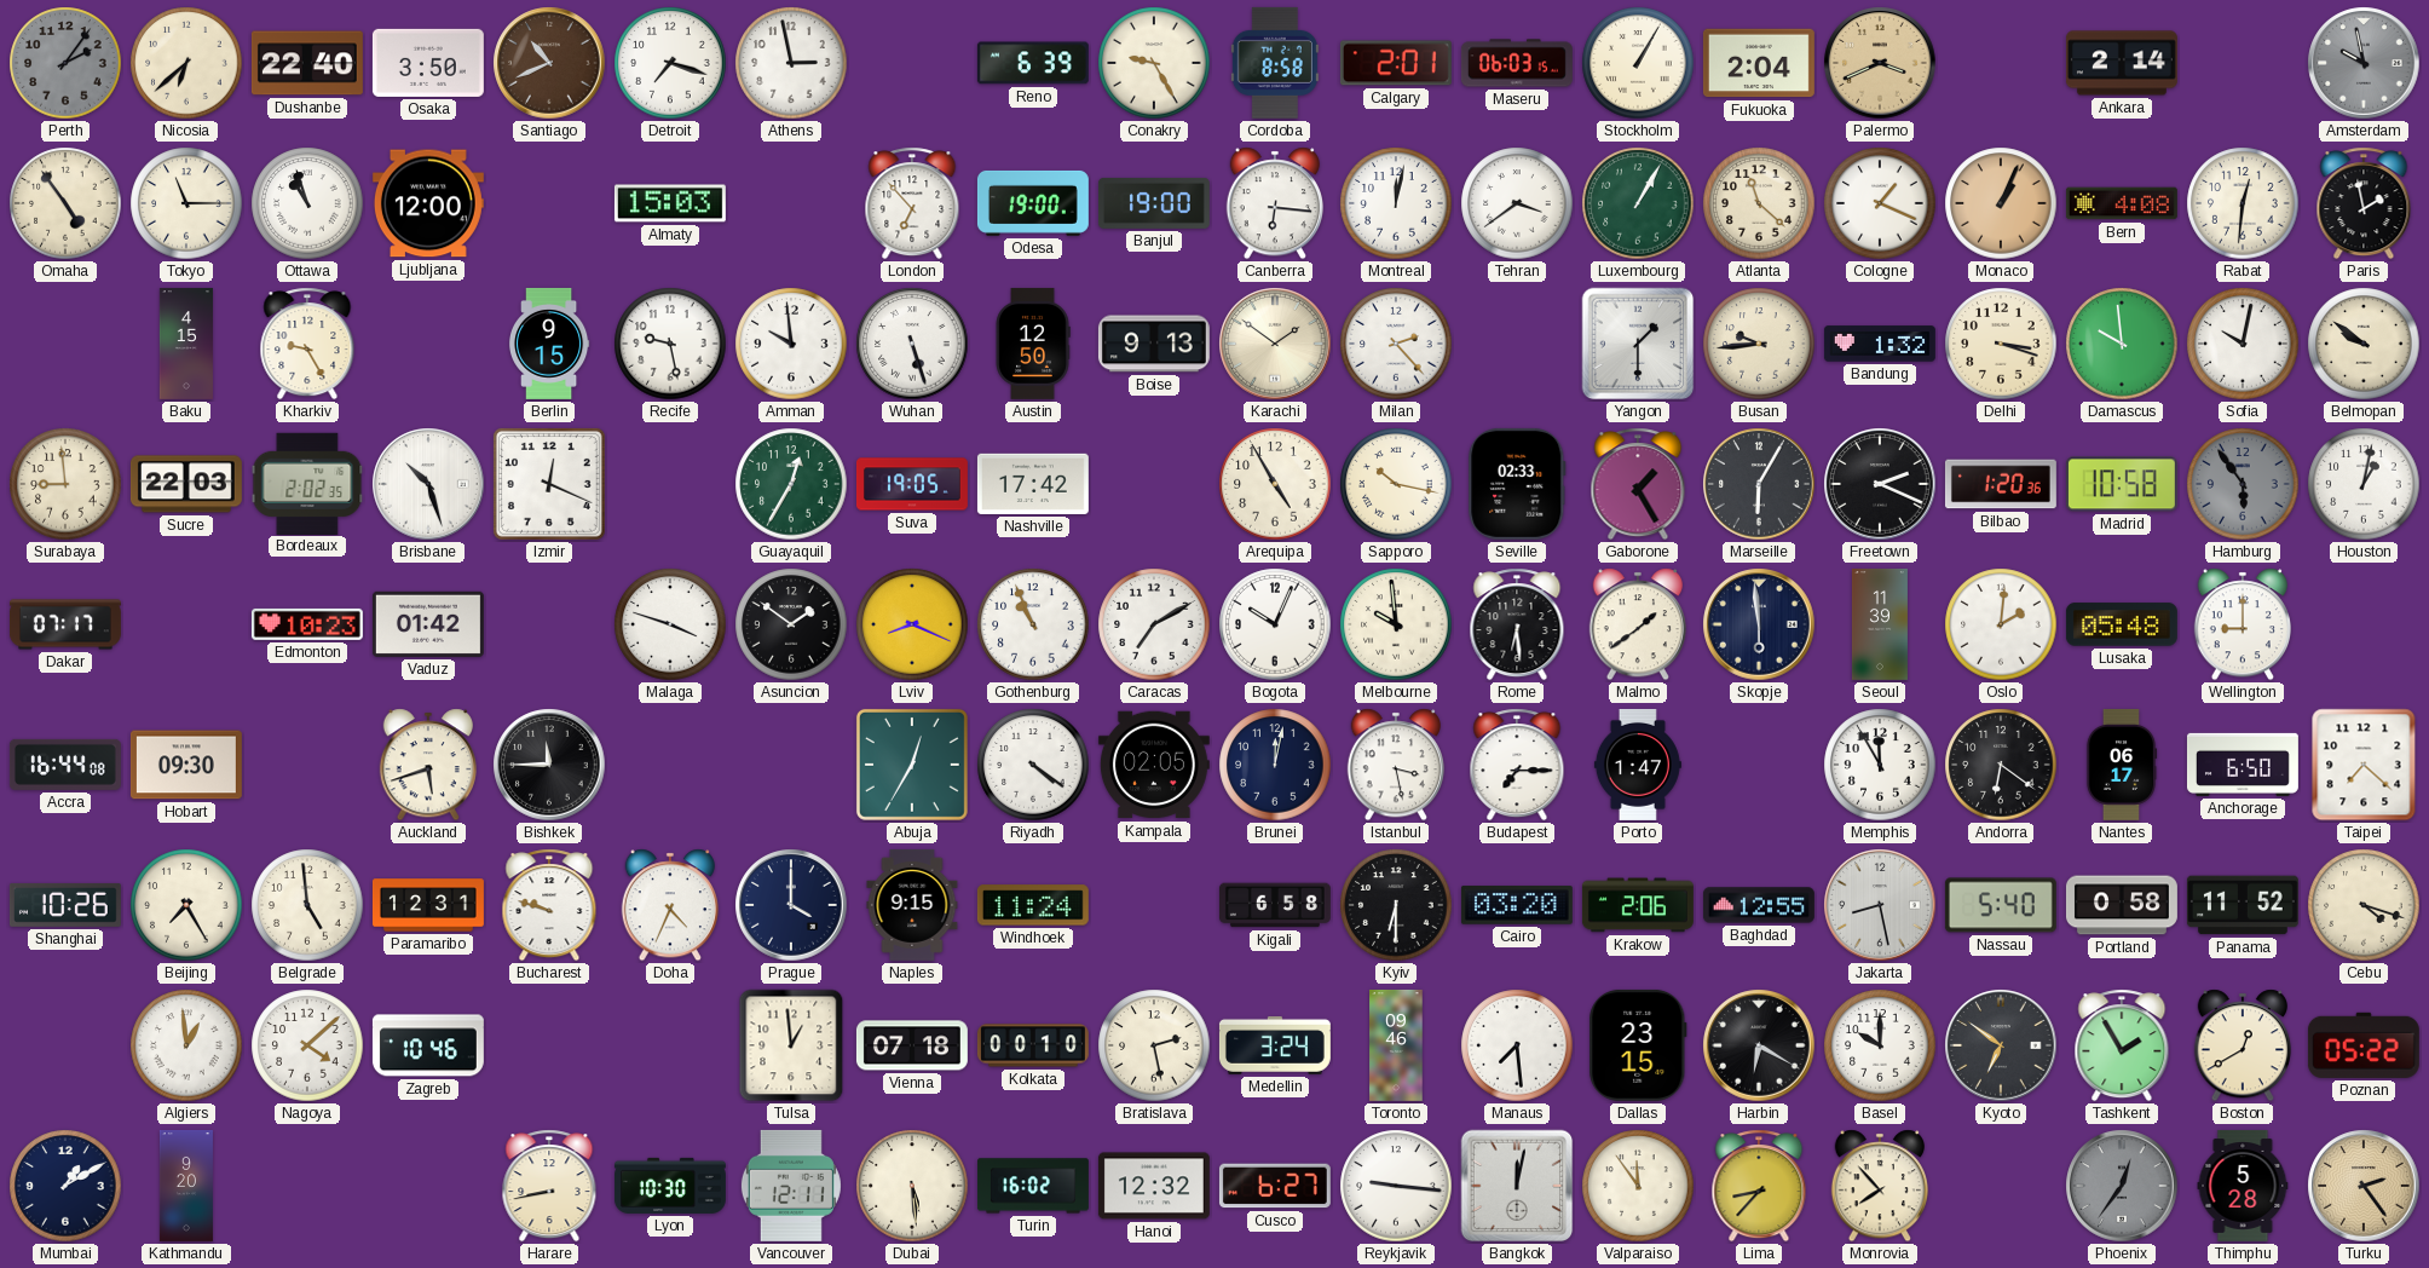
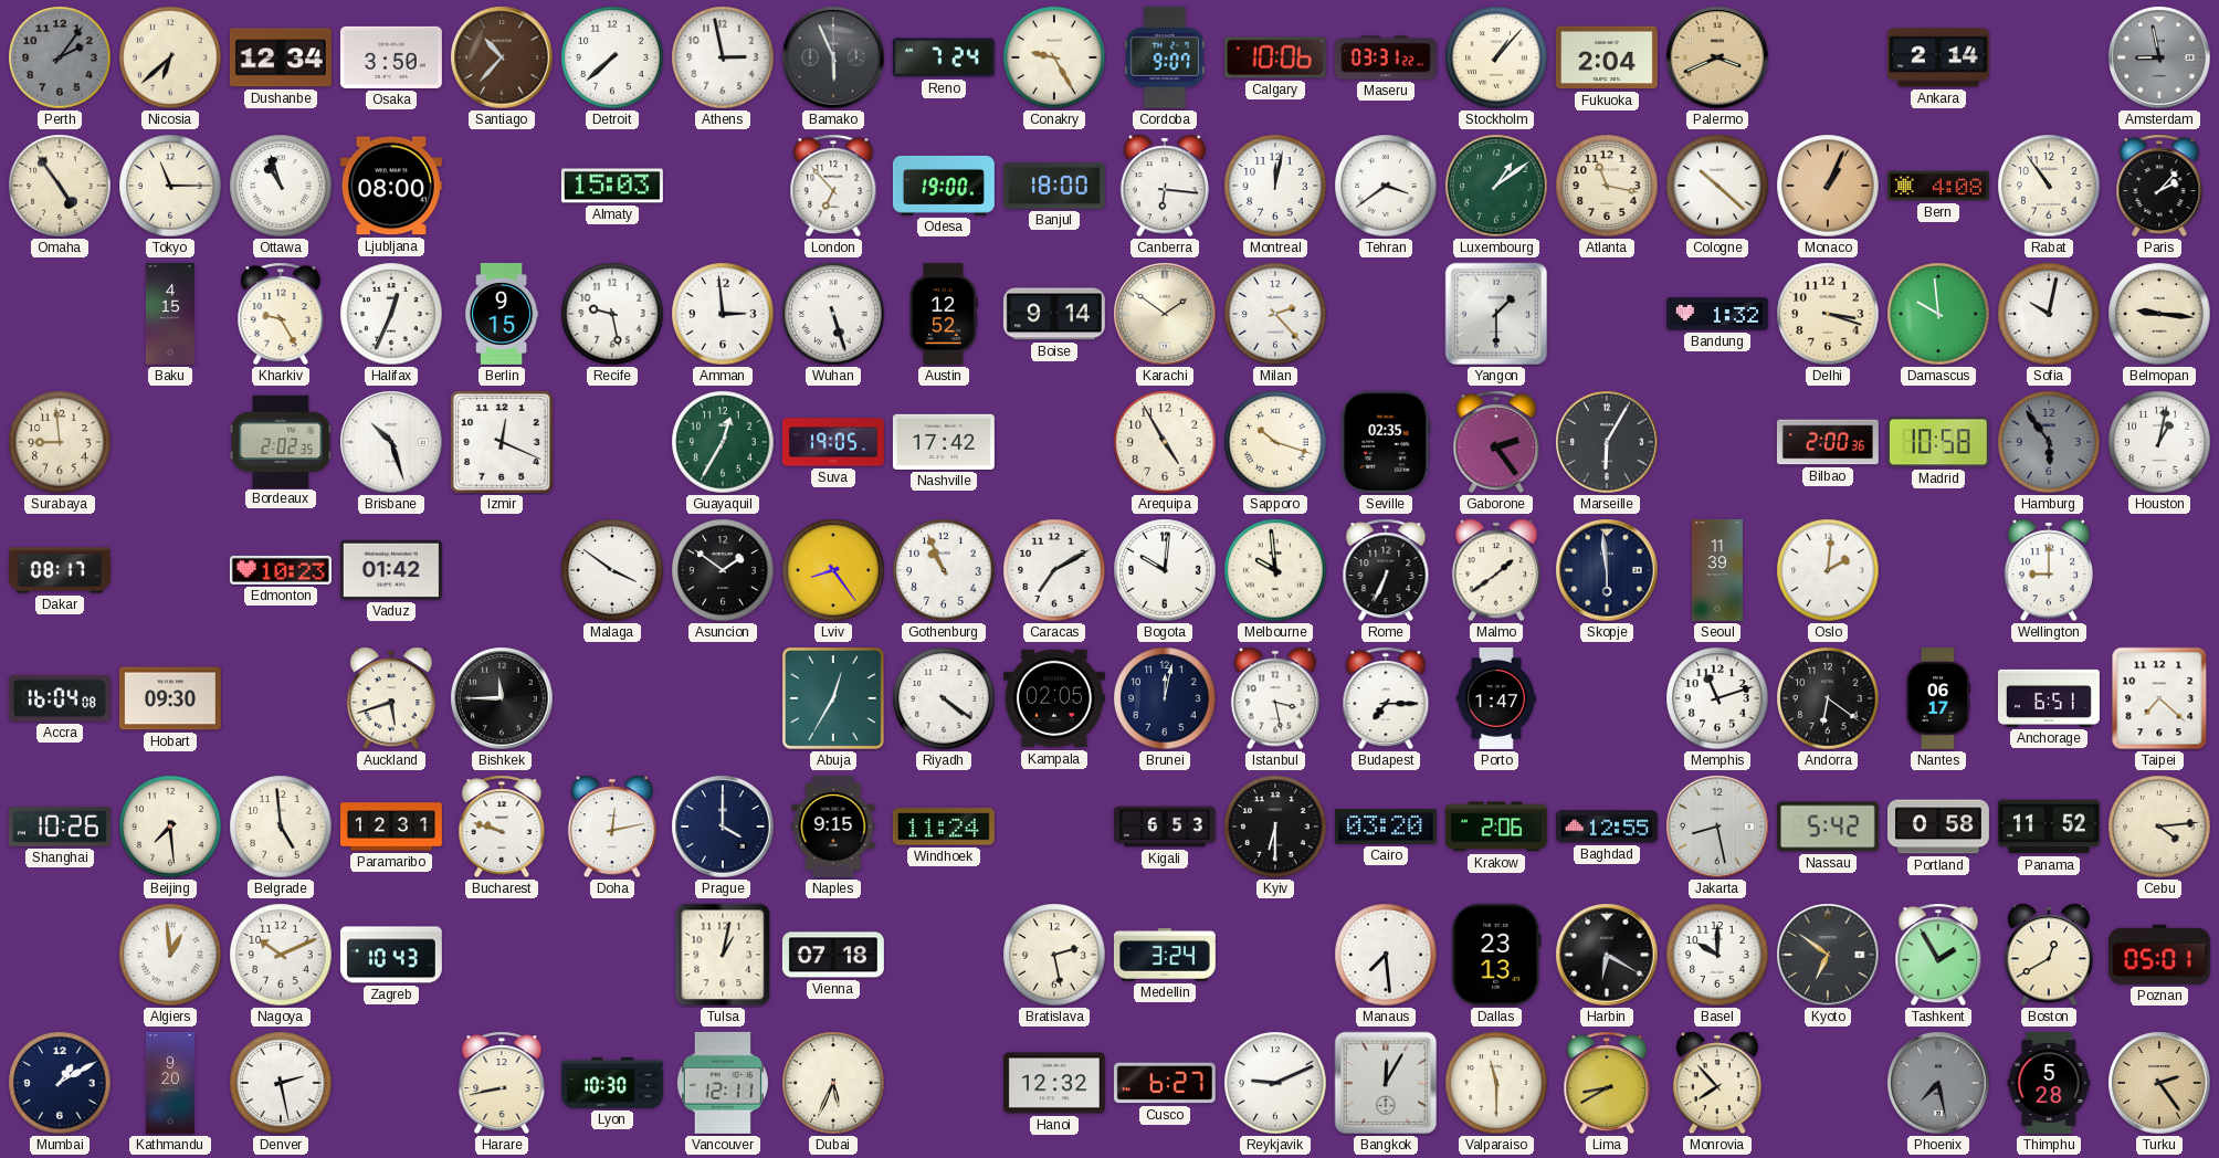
Dushanbe: 22:40 -> 12:34 (281, 57)
Santiago: 10:41 -> 10:37 (502, 57)
Detroit: 7:18 -> 7:38 (612, 57)
Bamako: none -> 5:56 (833, 57)
Reno: 6:39 -> 7:24 (944, 57)
Cordoba: 8:58 -> 9:07 (1165, 57)
Calgary: 2:01 -> 10:06 (1275, 57)
Maseru: 06:03 -> 03:31 (1386, 57)
Stockholm: 1:05 -> 1:07 (1496, 57)
Amsterdam: 9:58 -> 8:58 (2159, 57)
Ljubljana: 12:00 -> 08:00 (391, 186)
Banjul: 19:00 -> 18:00 (1054, 186)
Luxembourg: 1:05 -> 1:09 (1496, 186)
Atlanta: 11:22 -> 11:17 (1607, 186)
Cologne: 1:19 -> 10:22 (1717, 186)
Rabat: 12:31 -> 10:54 (2049, 186)
Paris: 1:58 -> 2:07 (2159, 186)
Halifax: none -> 12:34 (391, 314)
Amman: 9:59 -> 2:59 (723, 314)
Austin: 12:50 -> 12:52 (944, 314)
Boise: 9:13 -> 9:14 (1054, 314)
Busan: 9:44 -> none (1759, 344)
Belmopan: 9:51 -> 9:16 (2159, 314)
Sucre: 22:03 -> none (186, 484)
Sapporo: 10:17 -> 10:18 (1275, 442)
Seville: 02:33 -> 02:35 (1386, 442)
Gaborone: 1:25 -> 2:24 (1496, 442)
Freetown: 2:19 -> none (1880, 484)
Bilbao: 1:20 -> 2:00 (1828, 442)
Dakar: 07:17 -> 08:17 (60, 570)
Malaga: 3:48 -> 3:51 (612, 570)
Lviv: 8:19 -> 8:24 (833, 570)
Bogota: 10:04 -> 10:01 (1165, 570)
Rome: 6:29 -> 6:34 (1386, 570)
Lusaka: 05:48 -> none (2122, 624)
Accra: 16:44 -> 16:04 (60, 698)
Memphis: 11:55 -> 11:12 (1717, 698)
Anchorage: 6:50 -> 6:51 (2049, 698)
Beijing: 7:25 -> 7:29 (170, 827)
Doha: 4:34 -> 12:13 (611, 827)
Kigali: 6:58 -> 6:53 (1165, 827)
Nassau: 5:40 -> 5:42 (1828, 827)
Cebu: 4:18 -> 4:14 (2159, 827)
Nagoya: 4:08 -> 10:11 (281, 955)
Zagreb: 10:46 -> 10:43 (391, 955)
Tulsa: 12:59 -> 1:02 (723, 955)
Kolkata: 00:10 -> none (1033, 1045)
Toronto: 09:46 -> none (1396, 1045)
Dallas: 23:15 -> 23:13 (1496, 955)
Poznan: 05:22 -> 05:01 (2159, 955)
Denver: none -> 2:28 (281, 1083)
Dubai: 5:29 -> 5:34 (833, 1083)
Turin: 16:02 -> none (1033, 1186)
Reykjavik: 9:16 -> 9:11 (1275, 1083)
Bangkok: 12:02 -> 12:05 (1386, 1083)
Valparaiso: 11:54 -> 11:30 (1496, 1083)
Lima: 8:37 -> 8:40 (1607, 1083)
Phoenix: 12:36 -> 7:28 (1938, 1083)
